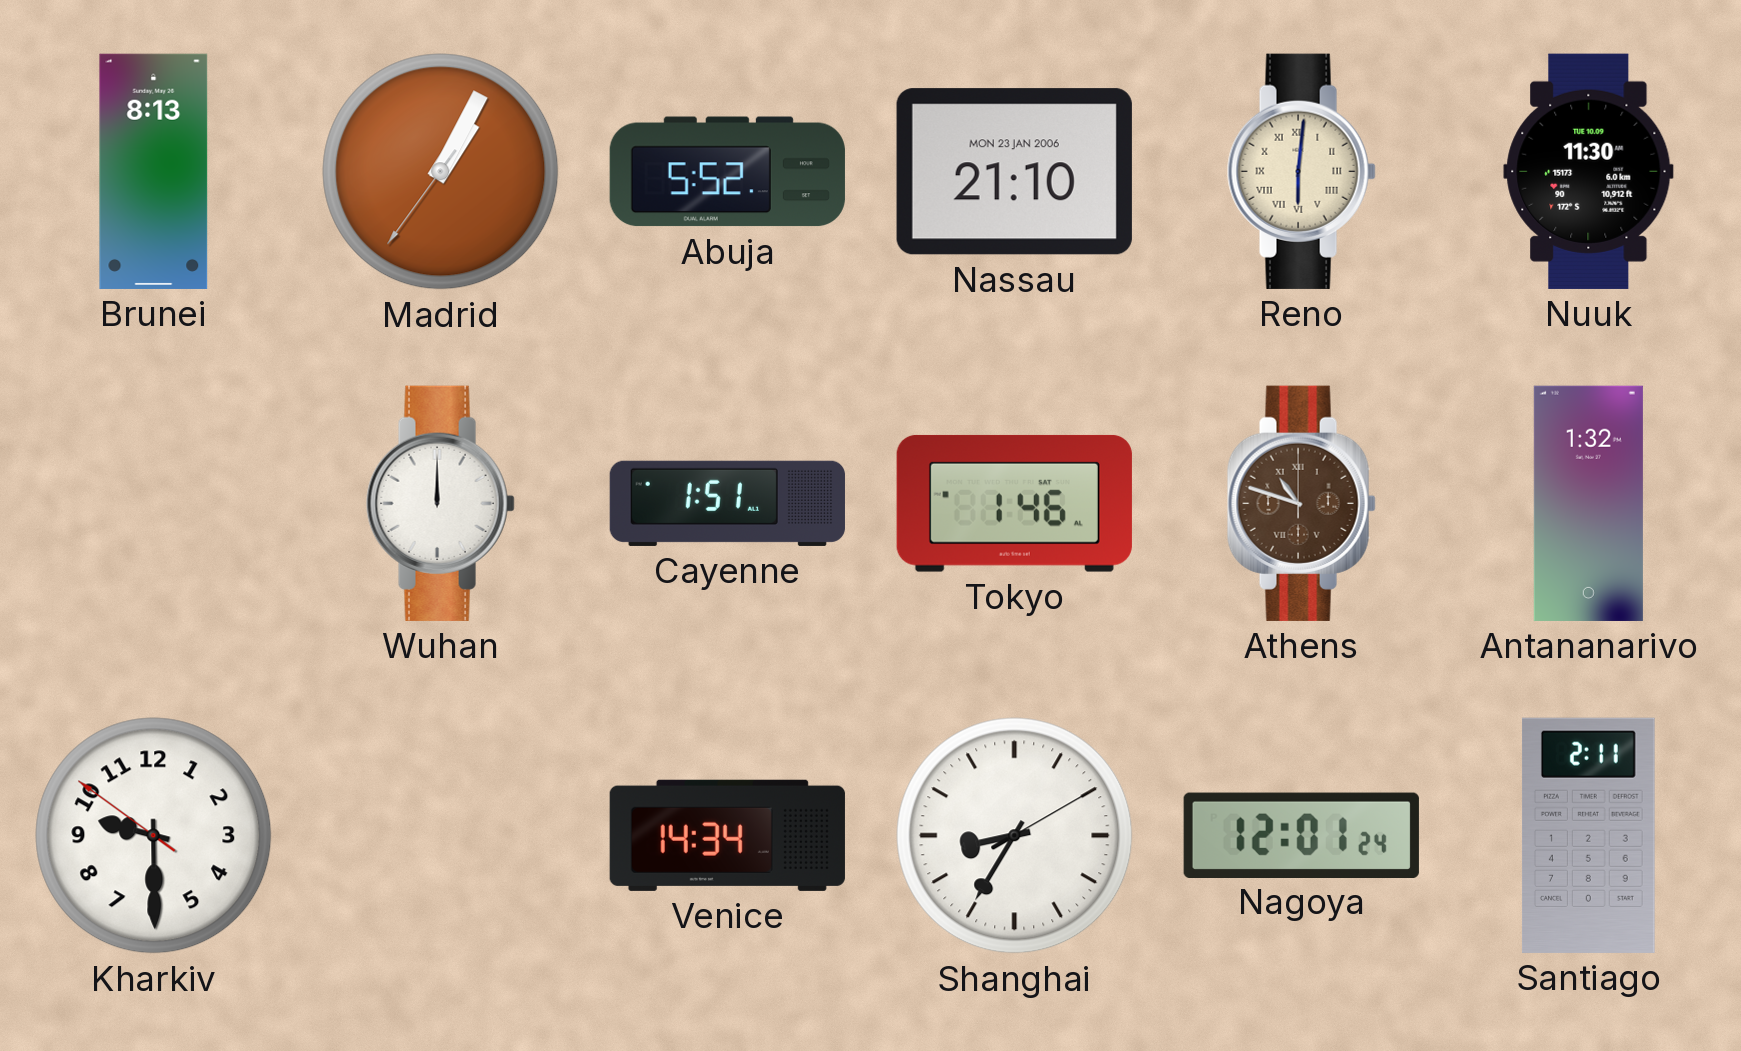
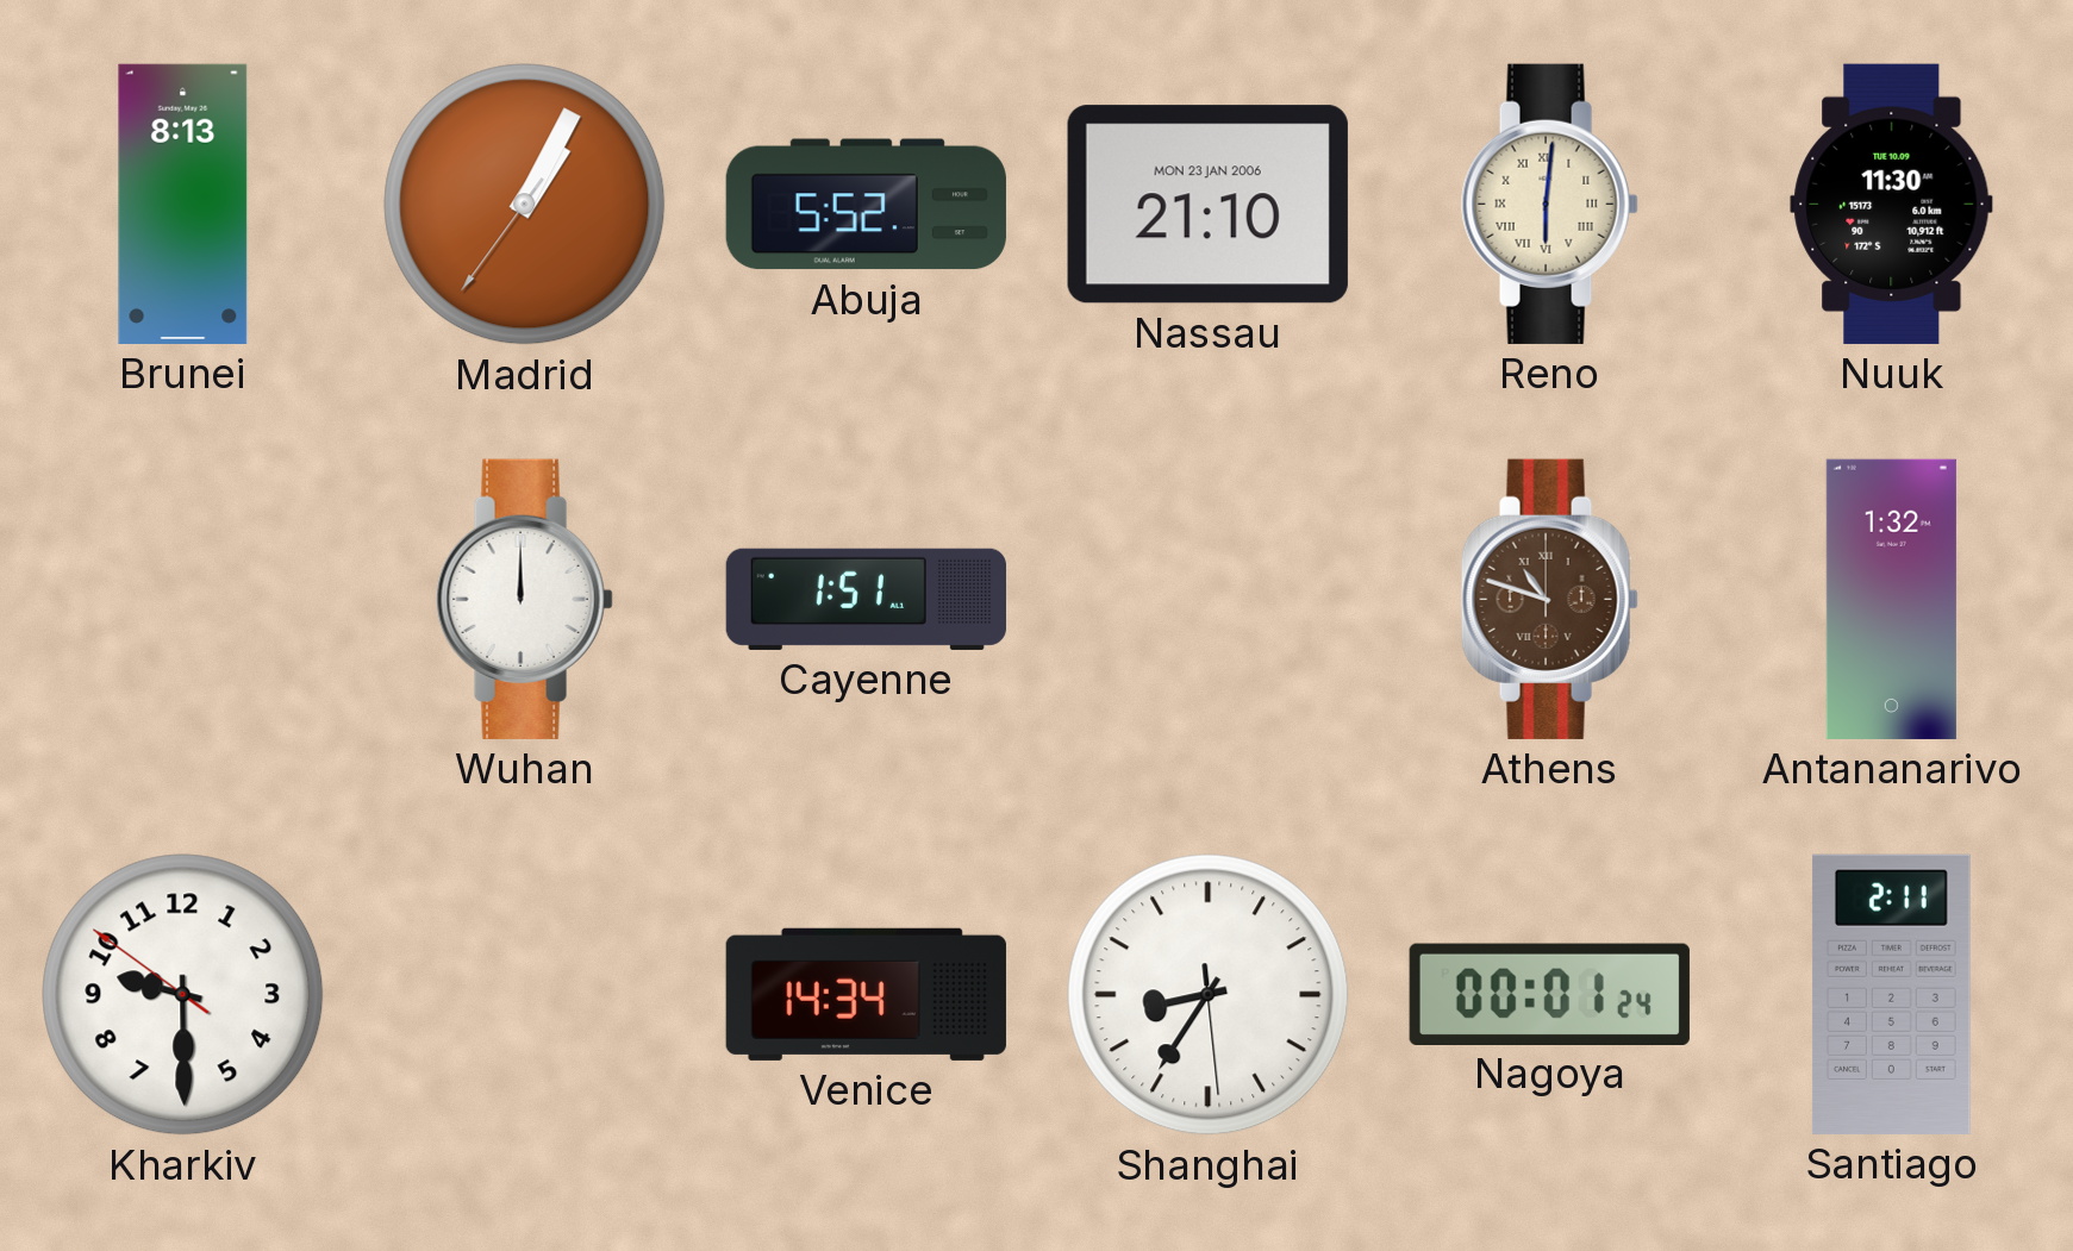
Tokyo: 1:46 -> none (1014, 503)
Shanghai: 8:35:10 -> 8:35:29 (1209, 995)
Nagoya: 12:01 -> 00:01 (1549, 994)
